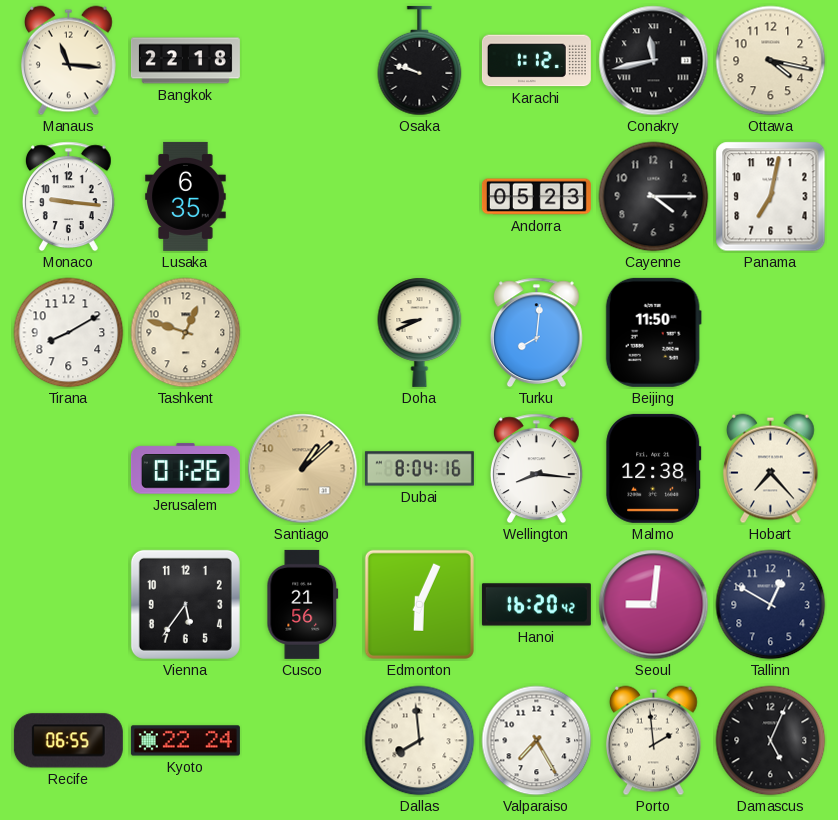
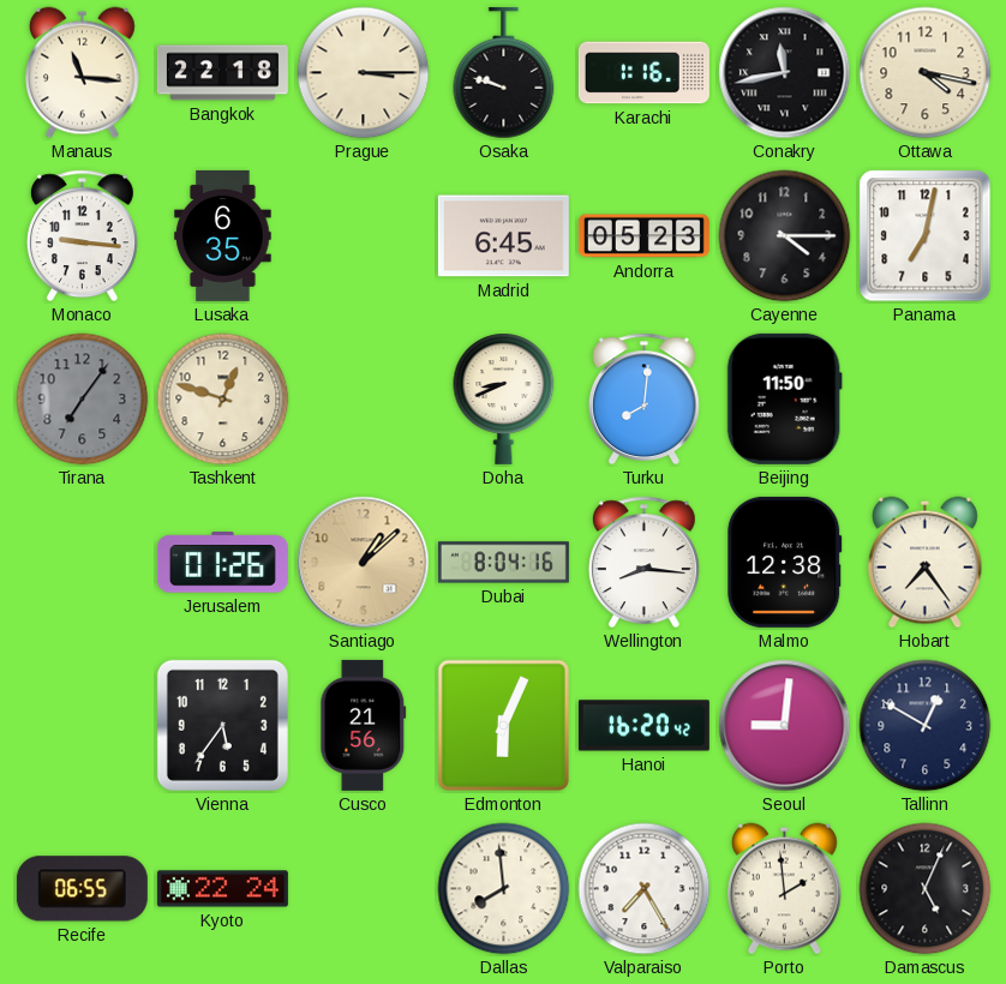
Prague: none -> 3:15 (364, 73)
Karachi: 1:12 -> 1:16 (643, 73)
Madrid: none -> 6:45 (503, 236)
Tirana: 8:10 -> 7:06 (83, 400)
Tirana dial: white -> grey (83, 400)
Hobart: 7:23 -> 7:24 (926, 563)
